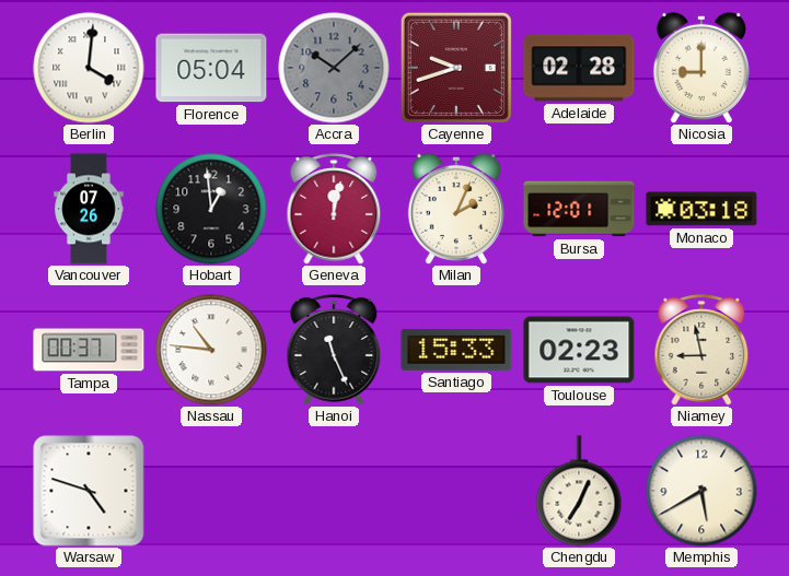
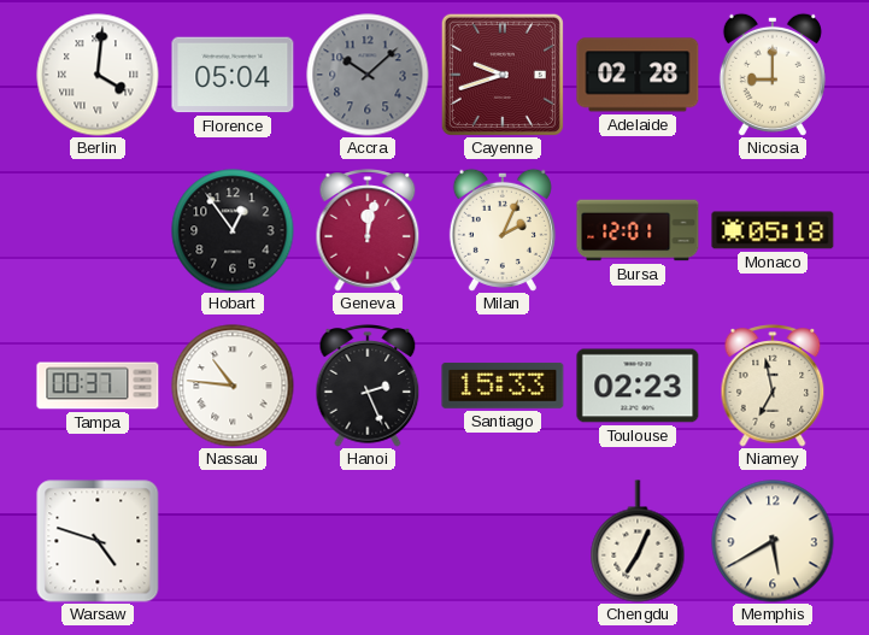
Vancouver: 07:26 -> none (89, 209)
Hobart: 12:59 -> 12:54 (233, 230)
Monaco: 03:18 -> 05:18 (773, 230)
Hanoi: 11:26 -> 2:26 (368, 386)
Niamey: 8:58 -> 6:58 (773, 386)
